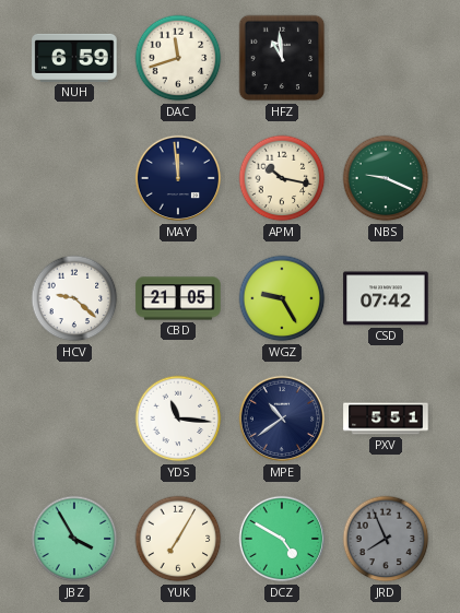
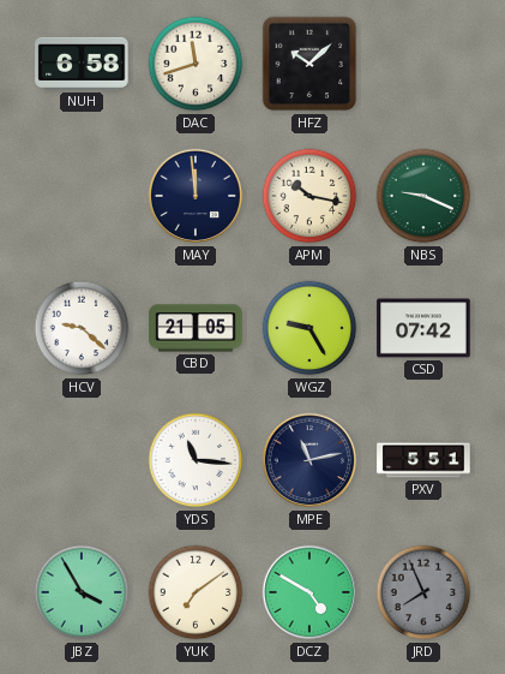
NUH: 6:59 -> 6:58 (82, 64)
HFZ: 10:59 -> 10:08 (309, 64)
MPE: 10:39 -> 11:13 (309, 460)
YUK: 7:05 -> 7:09 (196, 592)
